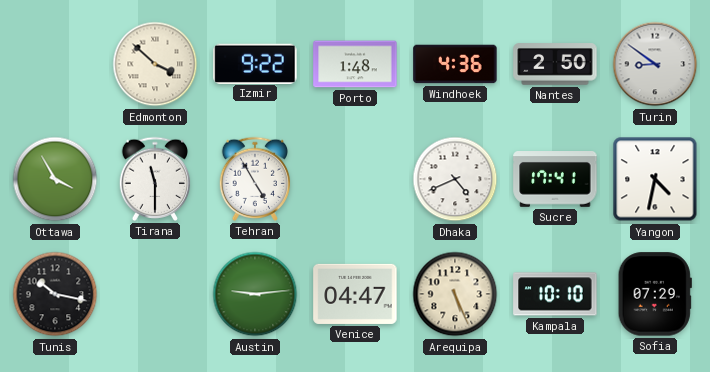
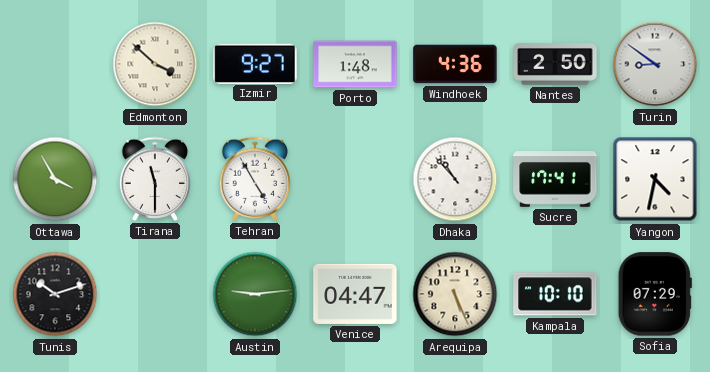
Izmir: 9:22 -> 9:27 (255, 63)
Dhaka: 4:41 -> 10:53 (455, 179)
Tunis: 10:17 -> 10:12 (55, 294)
